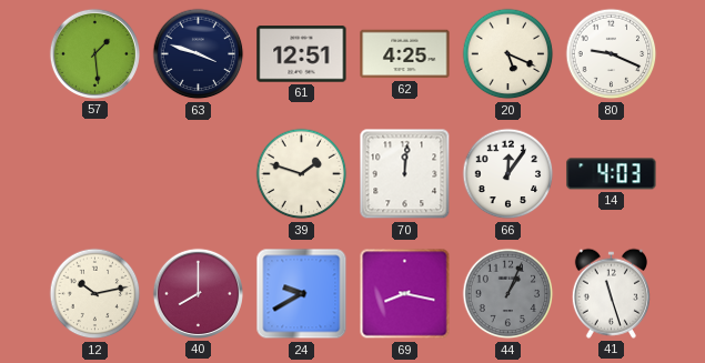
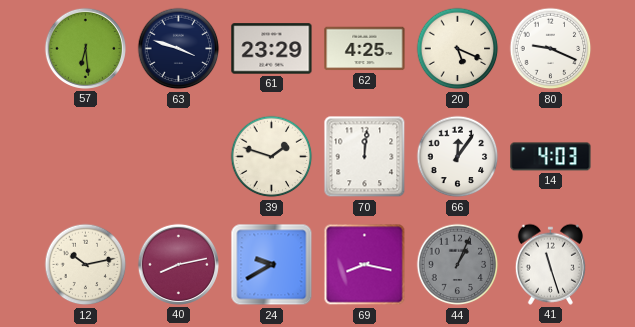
57: 1:29 -> 6:29 (85, 48)
61: 12:51 -> 23:29 (272, 49)
40: 8:00 -> 8:13 (178, 264)
